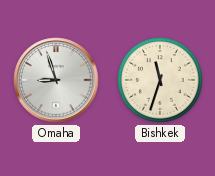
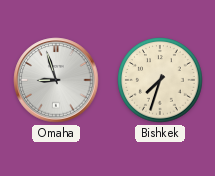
Bishkek: 11:33 -> 7:33 (160, 80)
